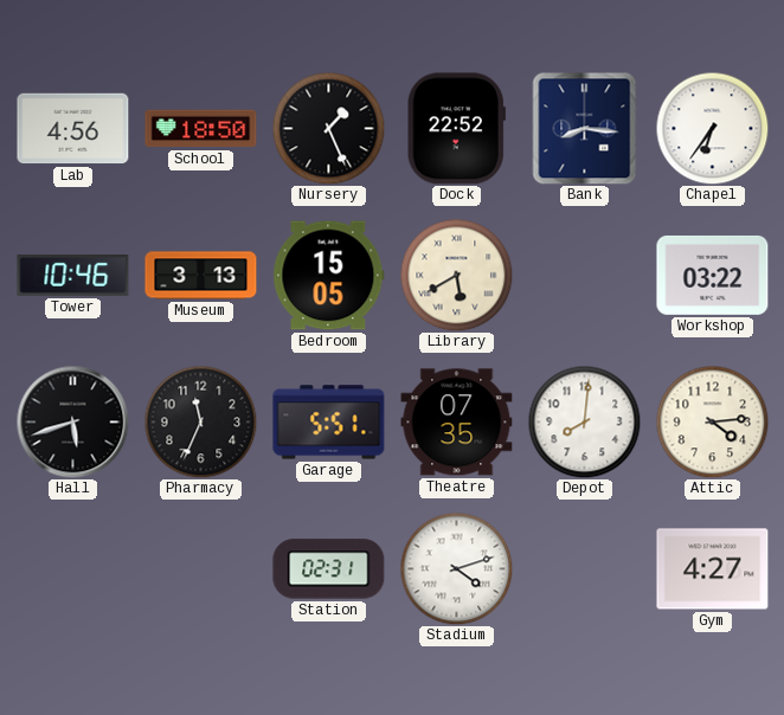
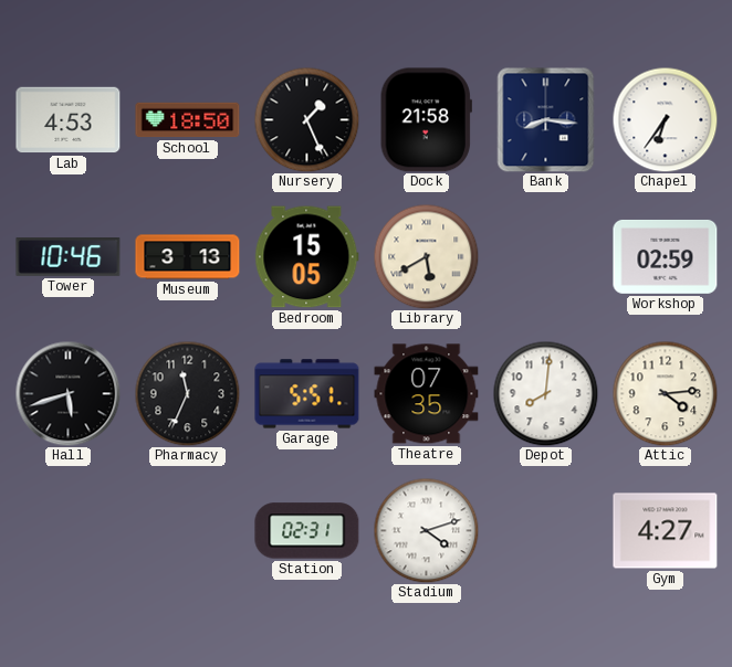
Lab: 4:56 -> 4:53 (69, 120)
Dock: 22:52 -> 21:58 (426, 120)
Workshop: 03:22 -> 02:59 (666, 256)
